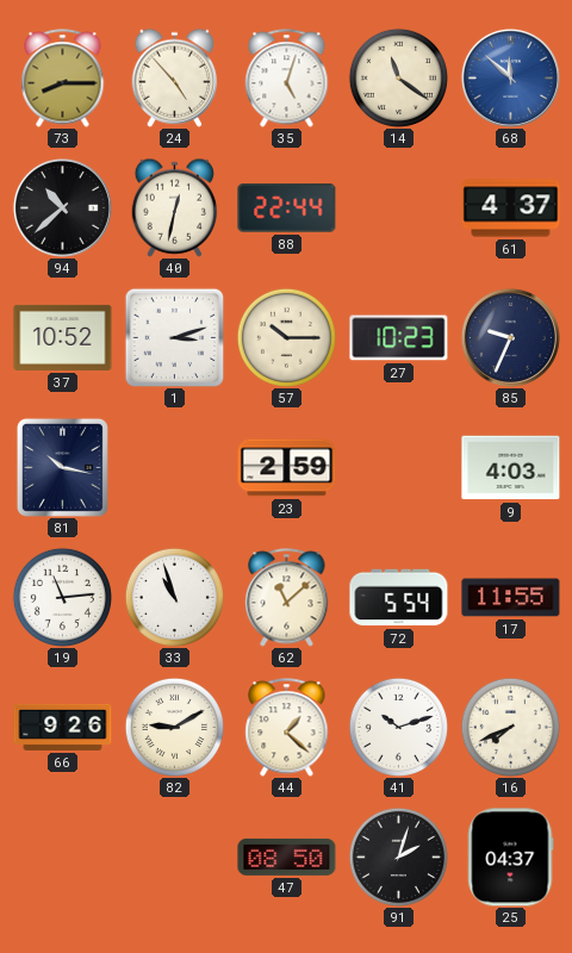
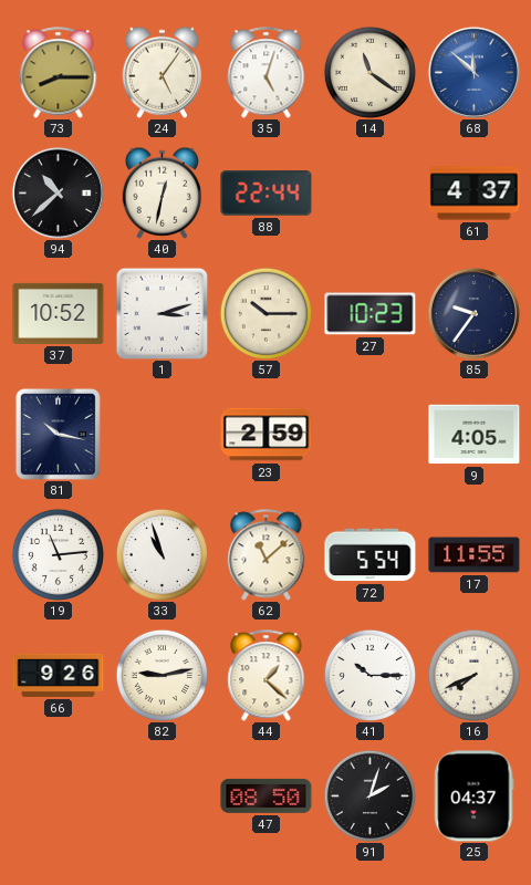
24: 4:53 -> 5:06 (163, 72)
85: 9:34 -> 9:36 (473, 313)
9: 4:03 -> 4:05 (475, 435)
82: 9:10 -> 9:13 (162, 675)
41: 10:12 -> 10:15 (369, 675)
